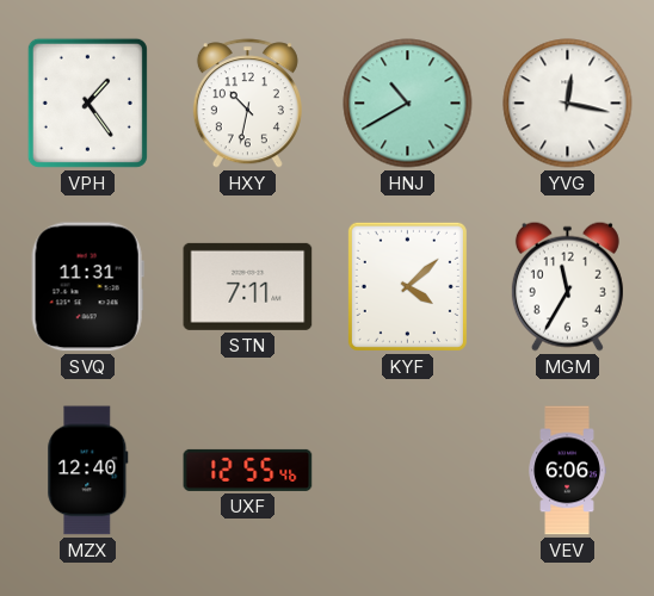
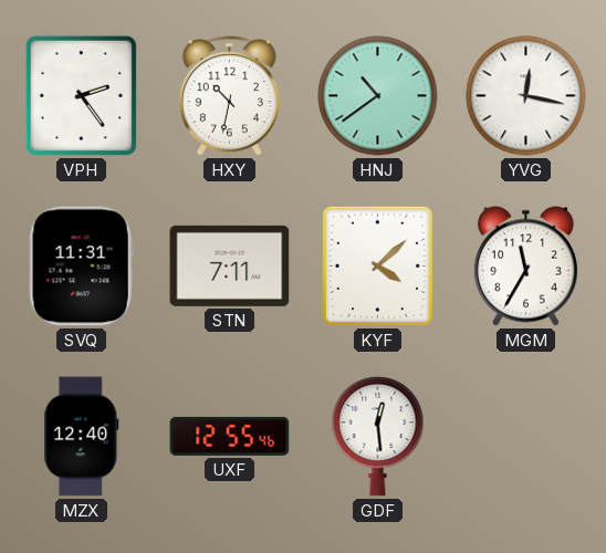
VPH: 1:24 -> 2:24 (81, 95)
HNJ: 10:40 -> 10:39 (378, 96)
GDF: none -> 12:29 (378, 436)
VEV: 6:06 -> none (567, 471)
